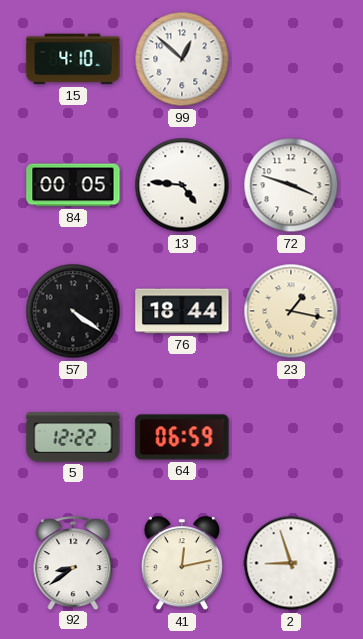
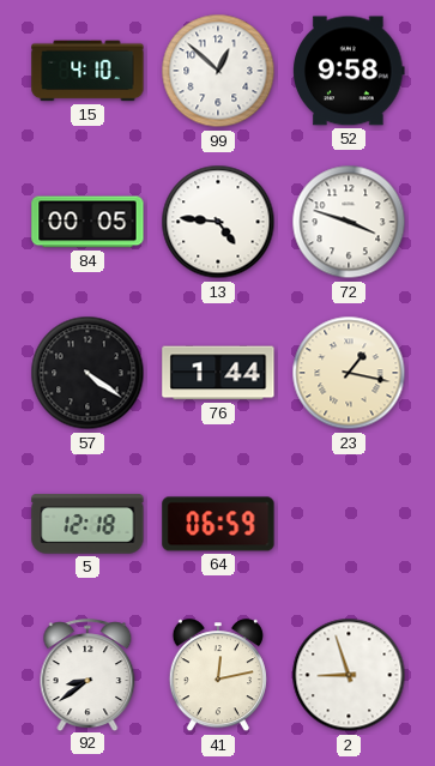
52: none -> 9:58 (349, 71)
76: 18:44 -> 1:44 (218, 373)
5: 12:22 -> 12:18 (87, 524)
